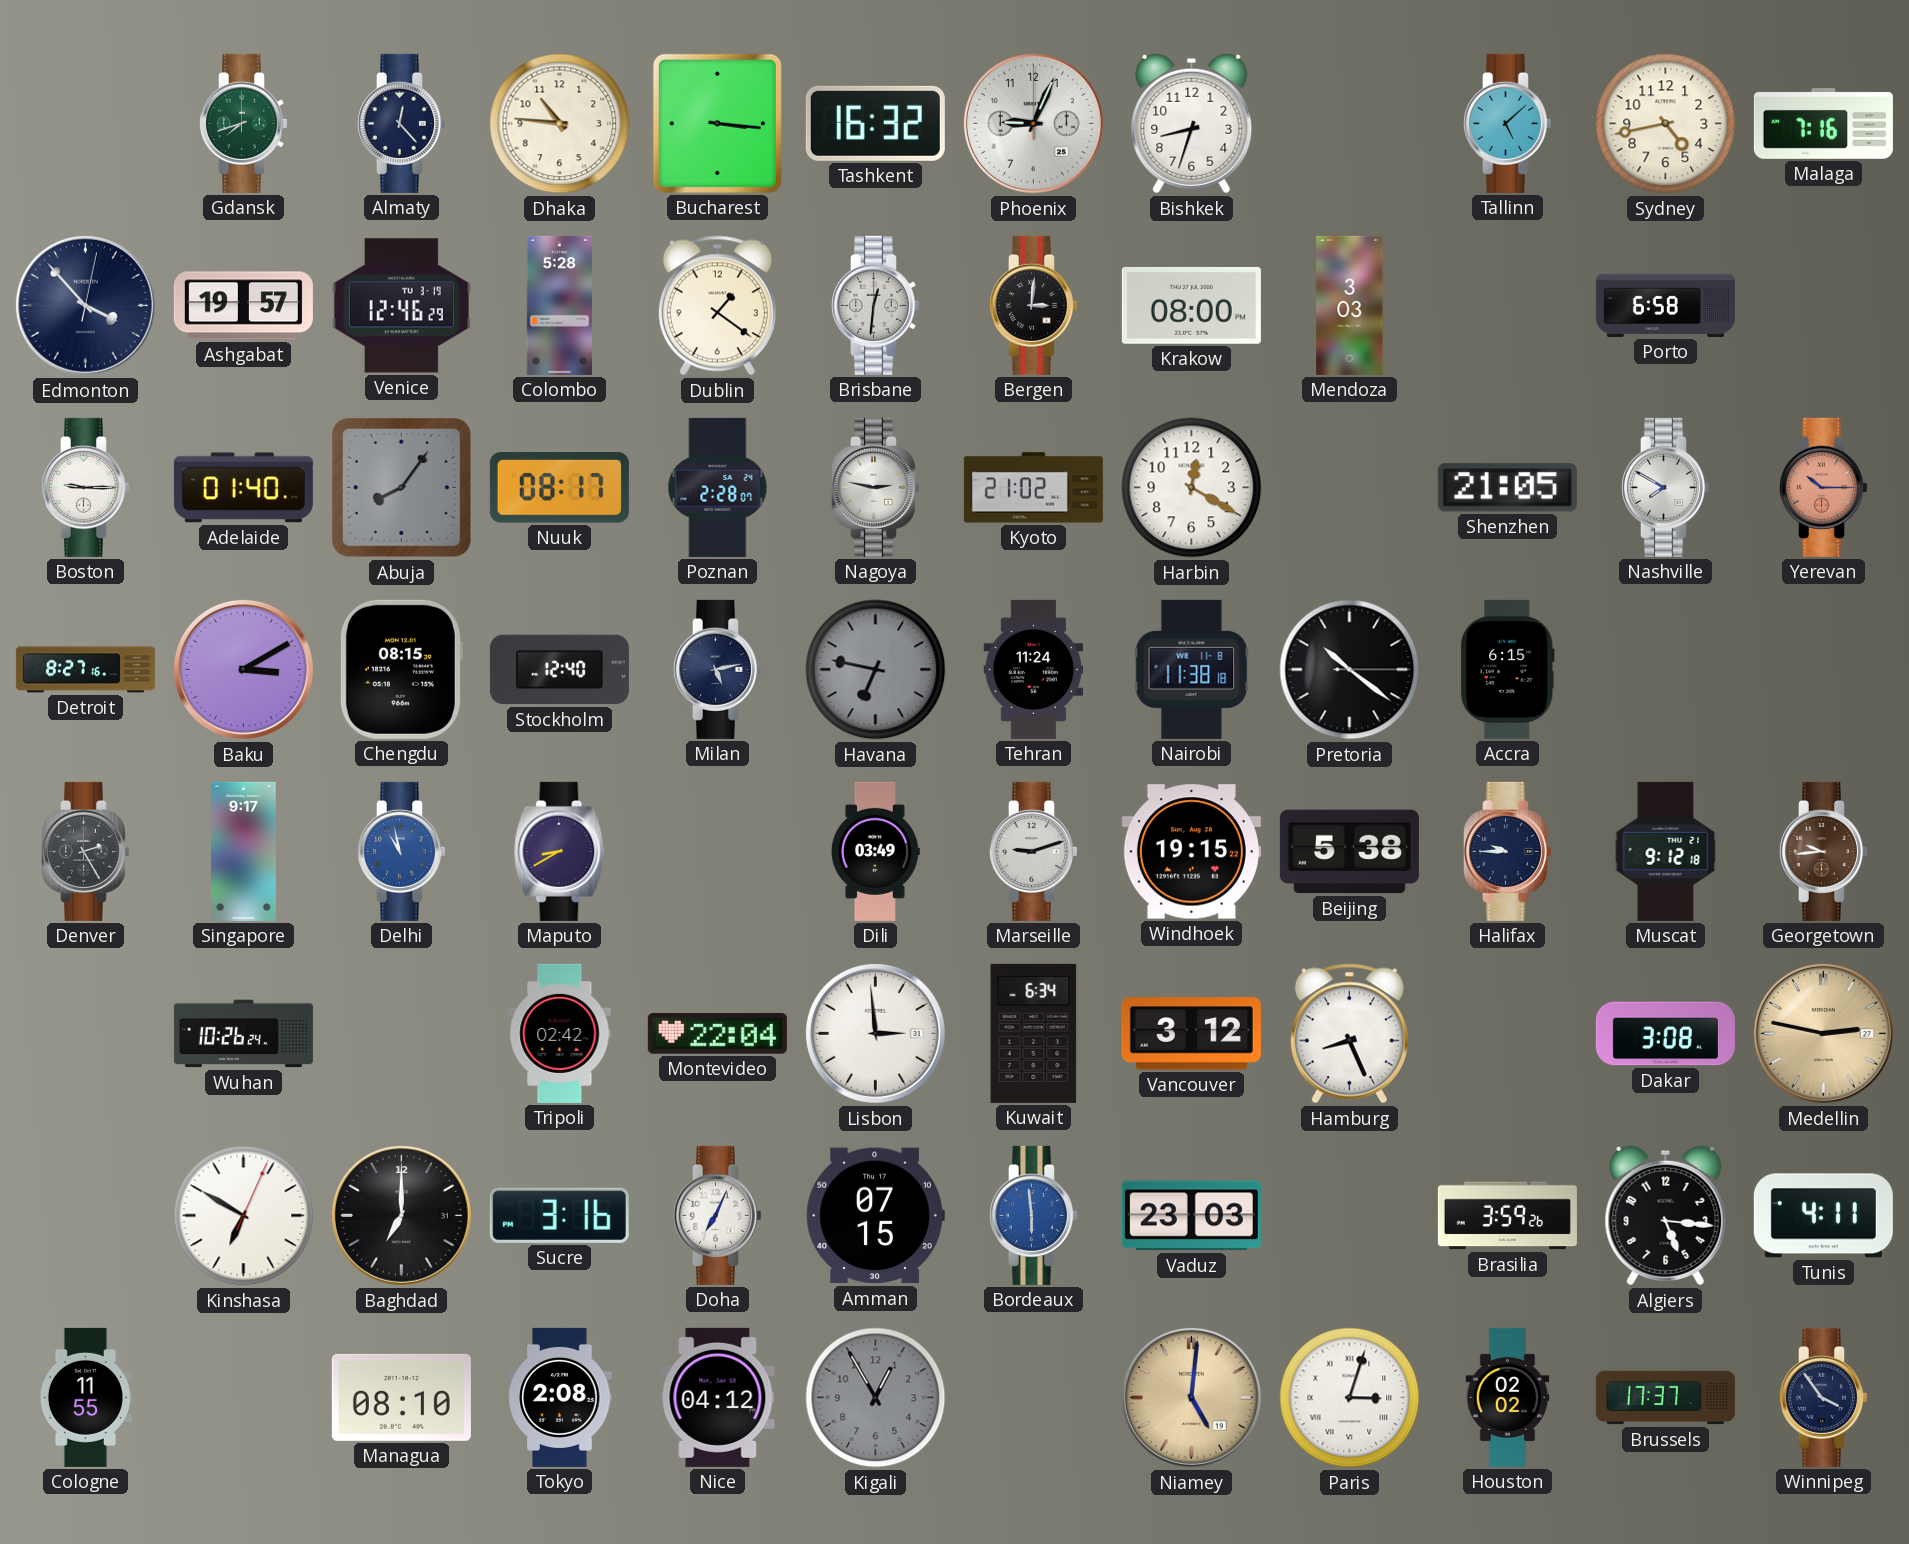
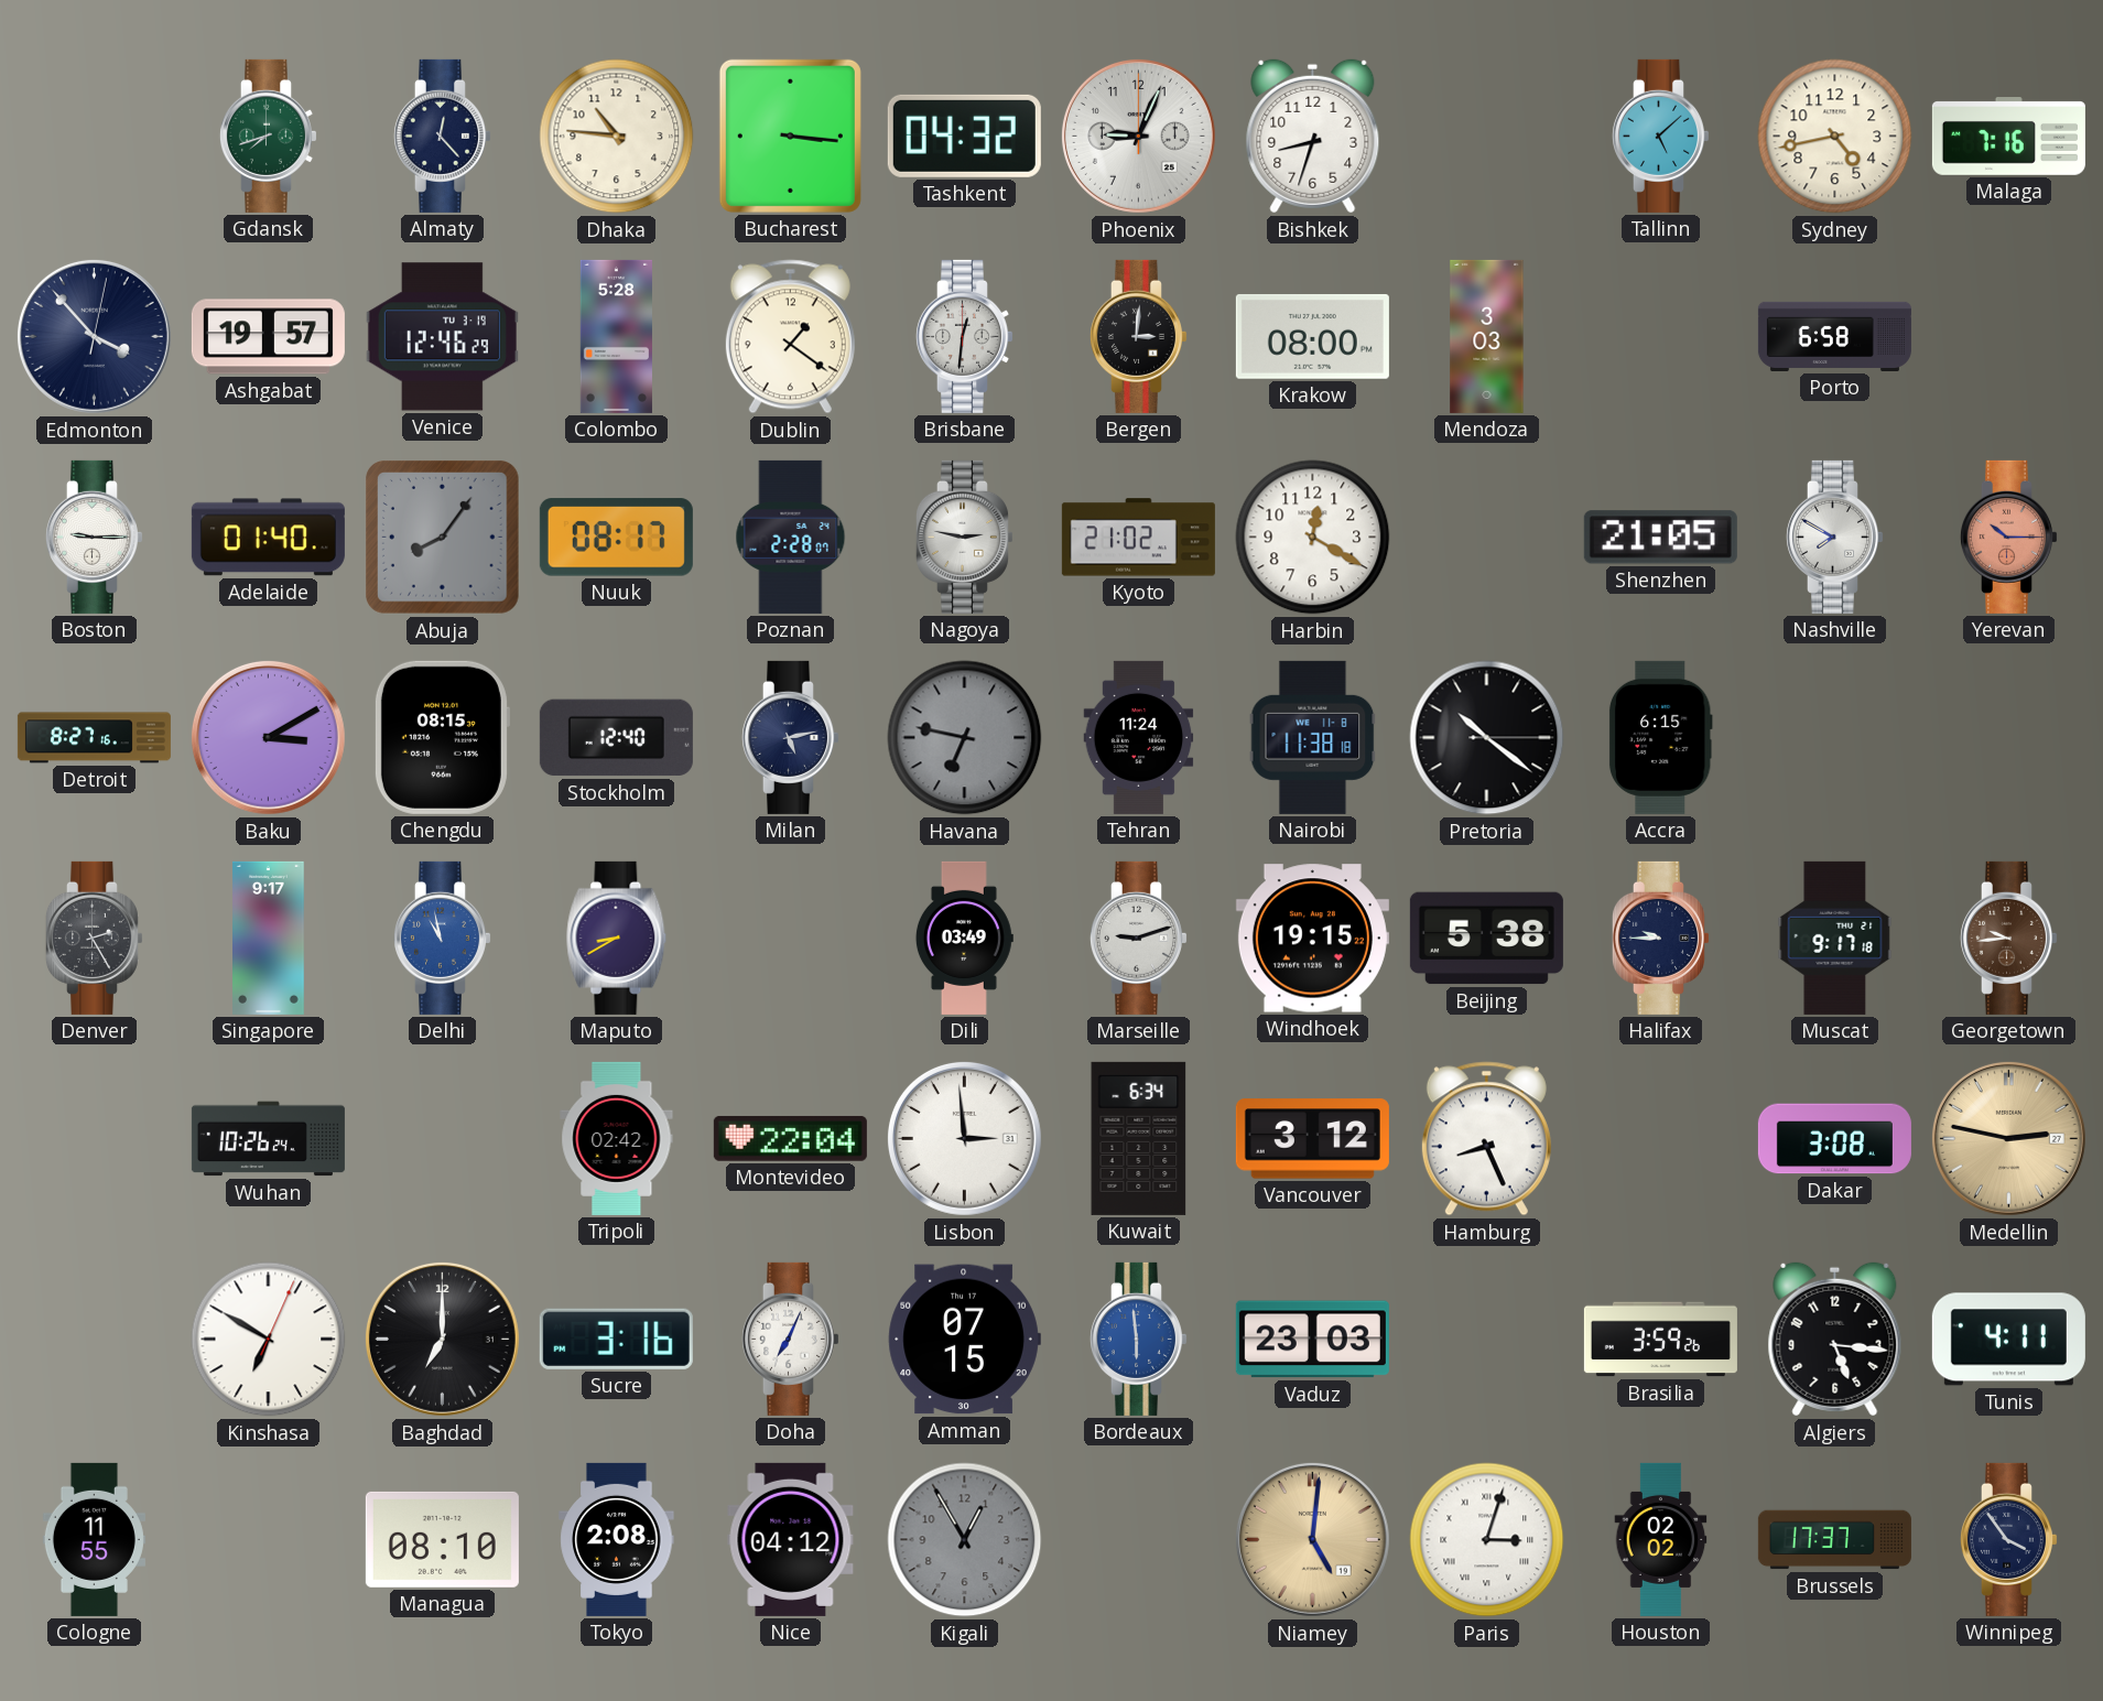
Tashkent: 16:32 -> 04:32 (964, 136)
Muscat: 9:12 -> 9:17 (1835, 938)
